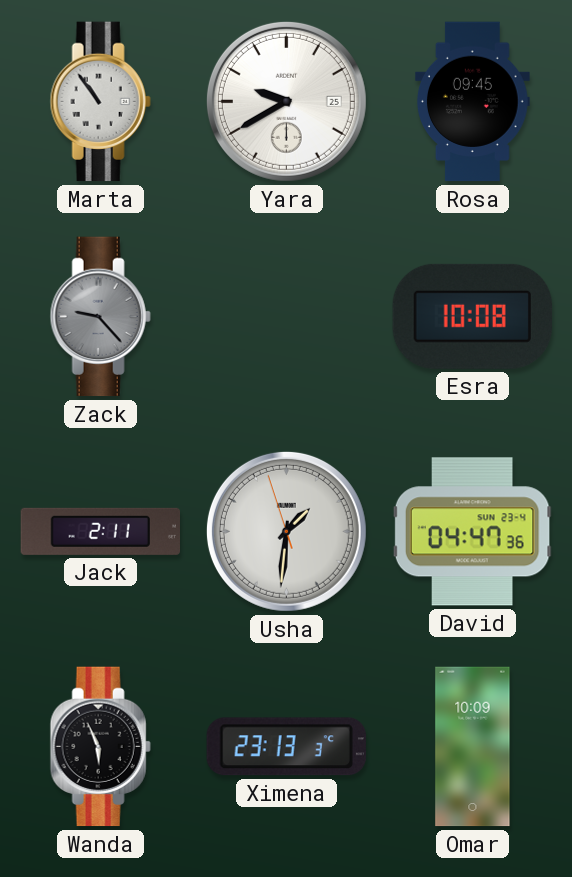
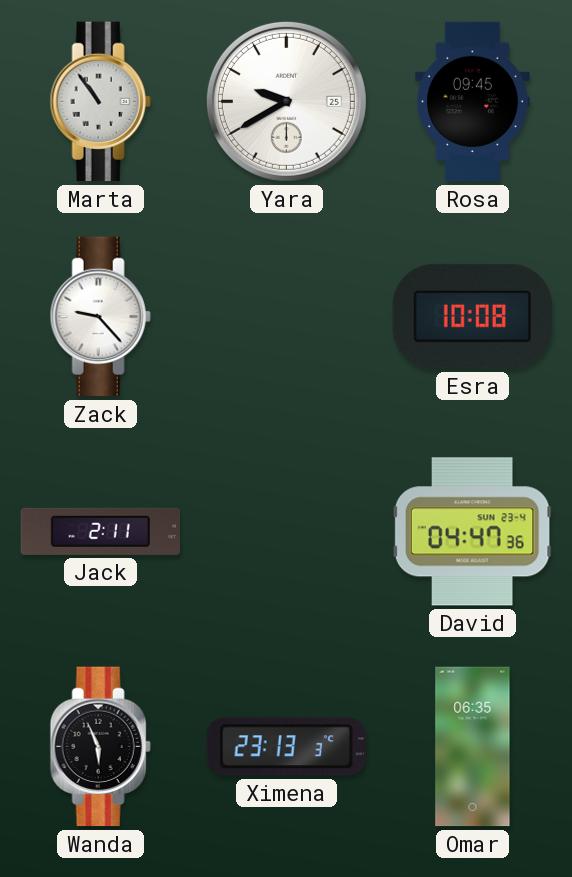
Zack dial: grey -> white (100, 317)
Usha: 1:30 -> none (286, 531)
Omar: 10:09 -> 06:35 (473, 747)
